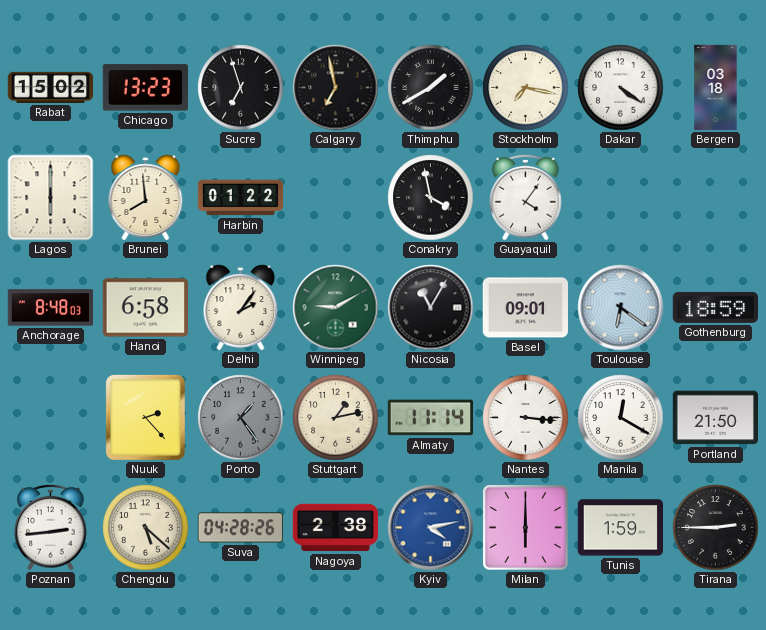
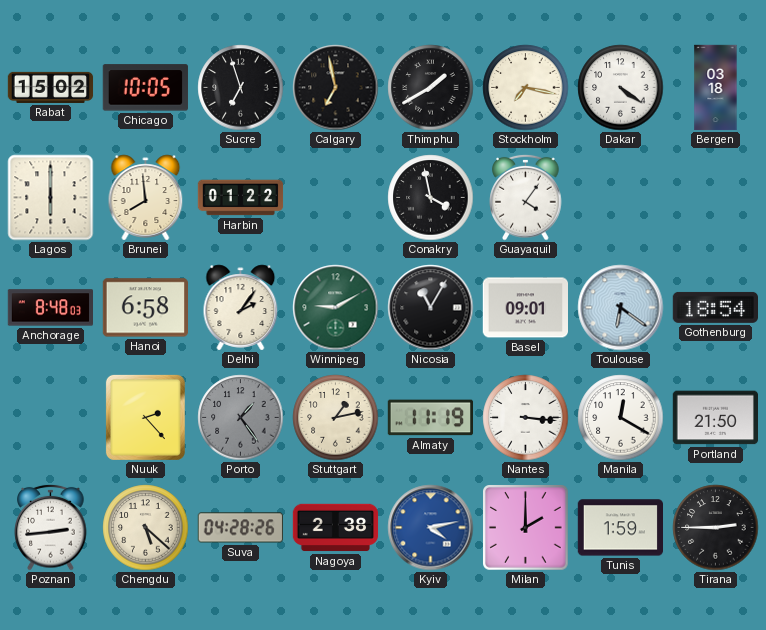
Chicago: 13:23 -> 10:05 (145, 88)
Gothenburg: 18:59 -> 18:54 (715, 307)
Almaty: 11:14 -> 11:19 (430, 418)
Milan: 6:00 -> 2:00 (526, 528)
